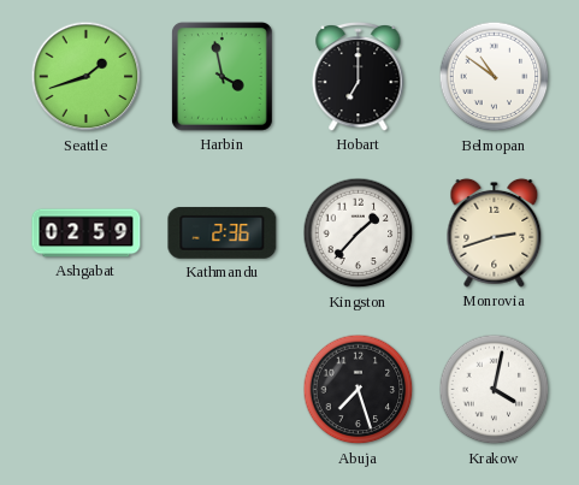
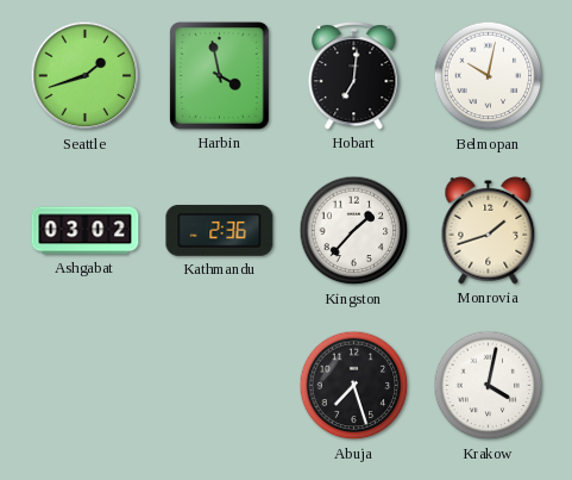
Hobart: 7:00 -> 7:01 (354, 75)
Belmopan: 10:51 -> 10:02 (489, 76)
Ashgabat: 02:59 -> 03:02 (86, 231)
Monrovia: 2:42 -> 1:42 (489, 230)
